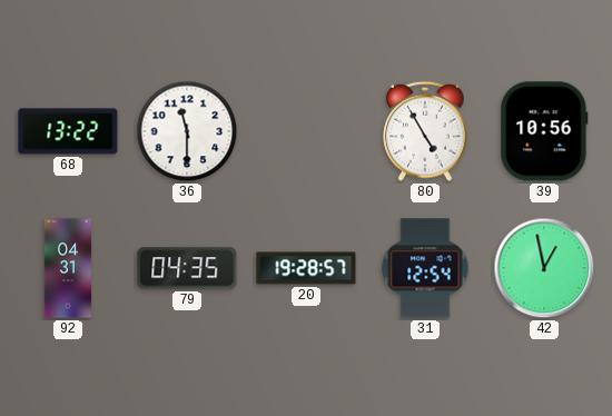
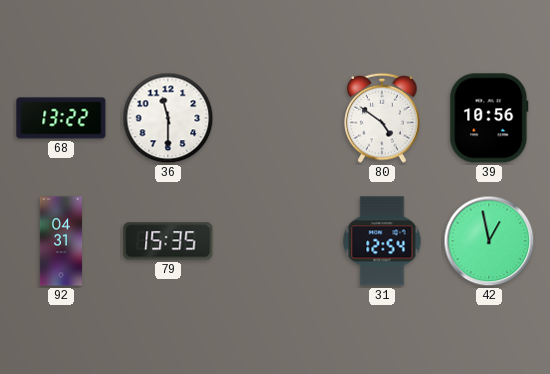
80: 4:55 -> 4:51 (382, 118)
79: 04:35 -> 15:35 (168, 241)
20: 19:28 -> none (306, 268)
